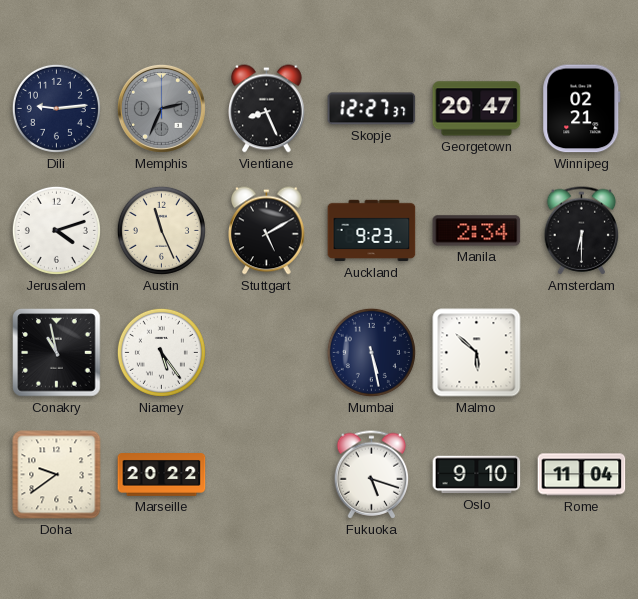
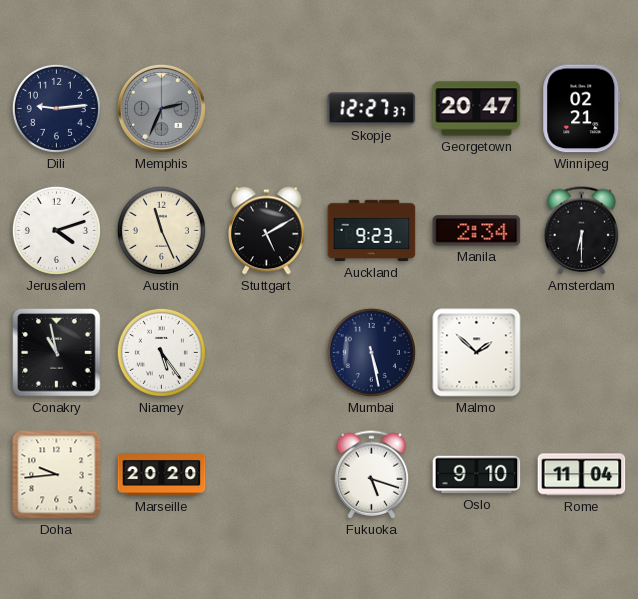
Vientiane: 8:26 -> none (267, 109)
Malmo: 5:52 -> 1:52 (477, 353)
Doha: 9:39 -> 9:44 (57, 475)
Marseille: 20:22 -> 20:20 (162, 475)
